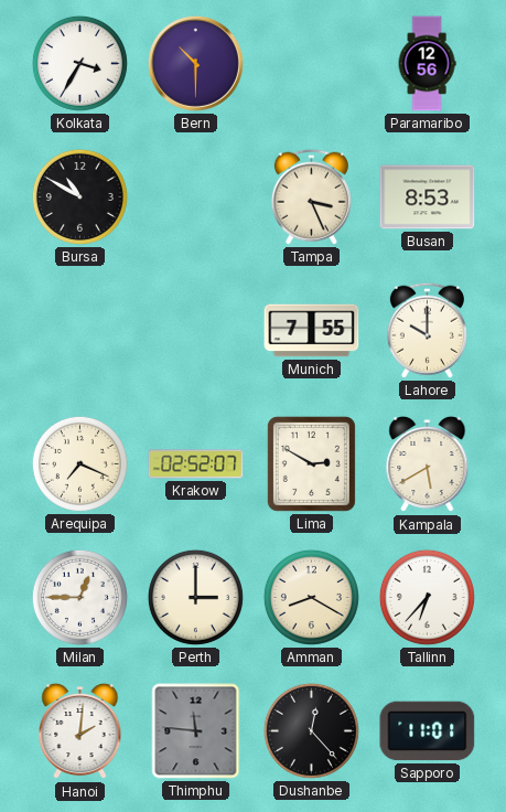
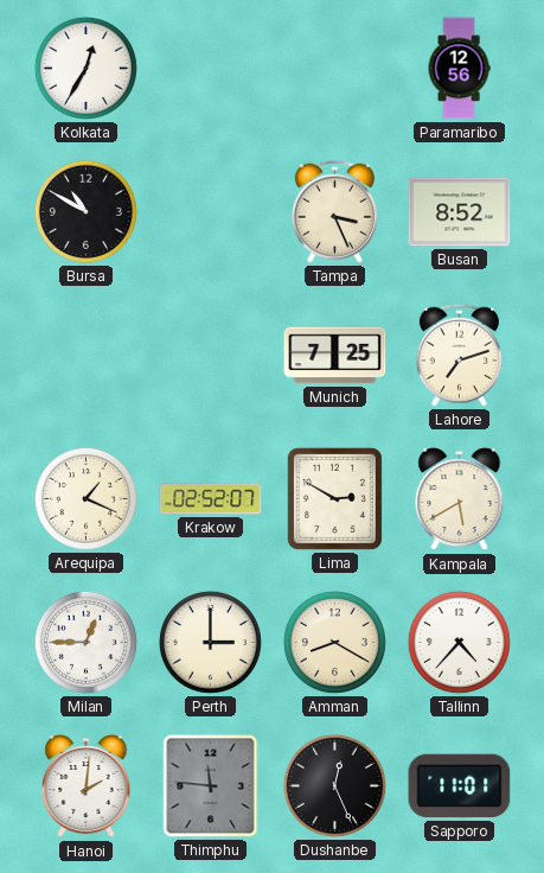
Kolkata: 3:35 -> 12:35 (85, 68)
Bern: 10:30 -> none (195, 63)
Busan: 8:53 -> 8:52 (460, 212)
Munich: 7:55 -> 7:25 (335, 356)
Lahore: 10:00 -> 7:12 (459, 355)
Arequipa: 7:19 -> 1:19 (85, 498)
Tallinn: 6:37 -> 4:37 (459, 642)
Dushanbe: 12:23 -> 12:26 (334, 785)
